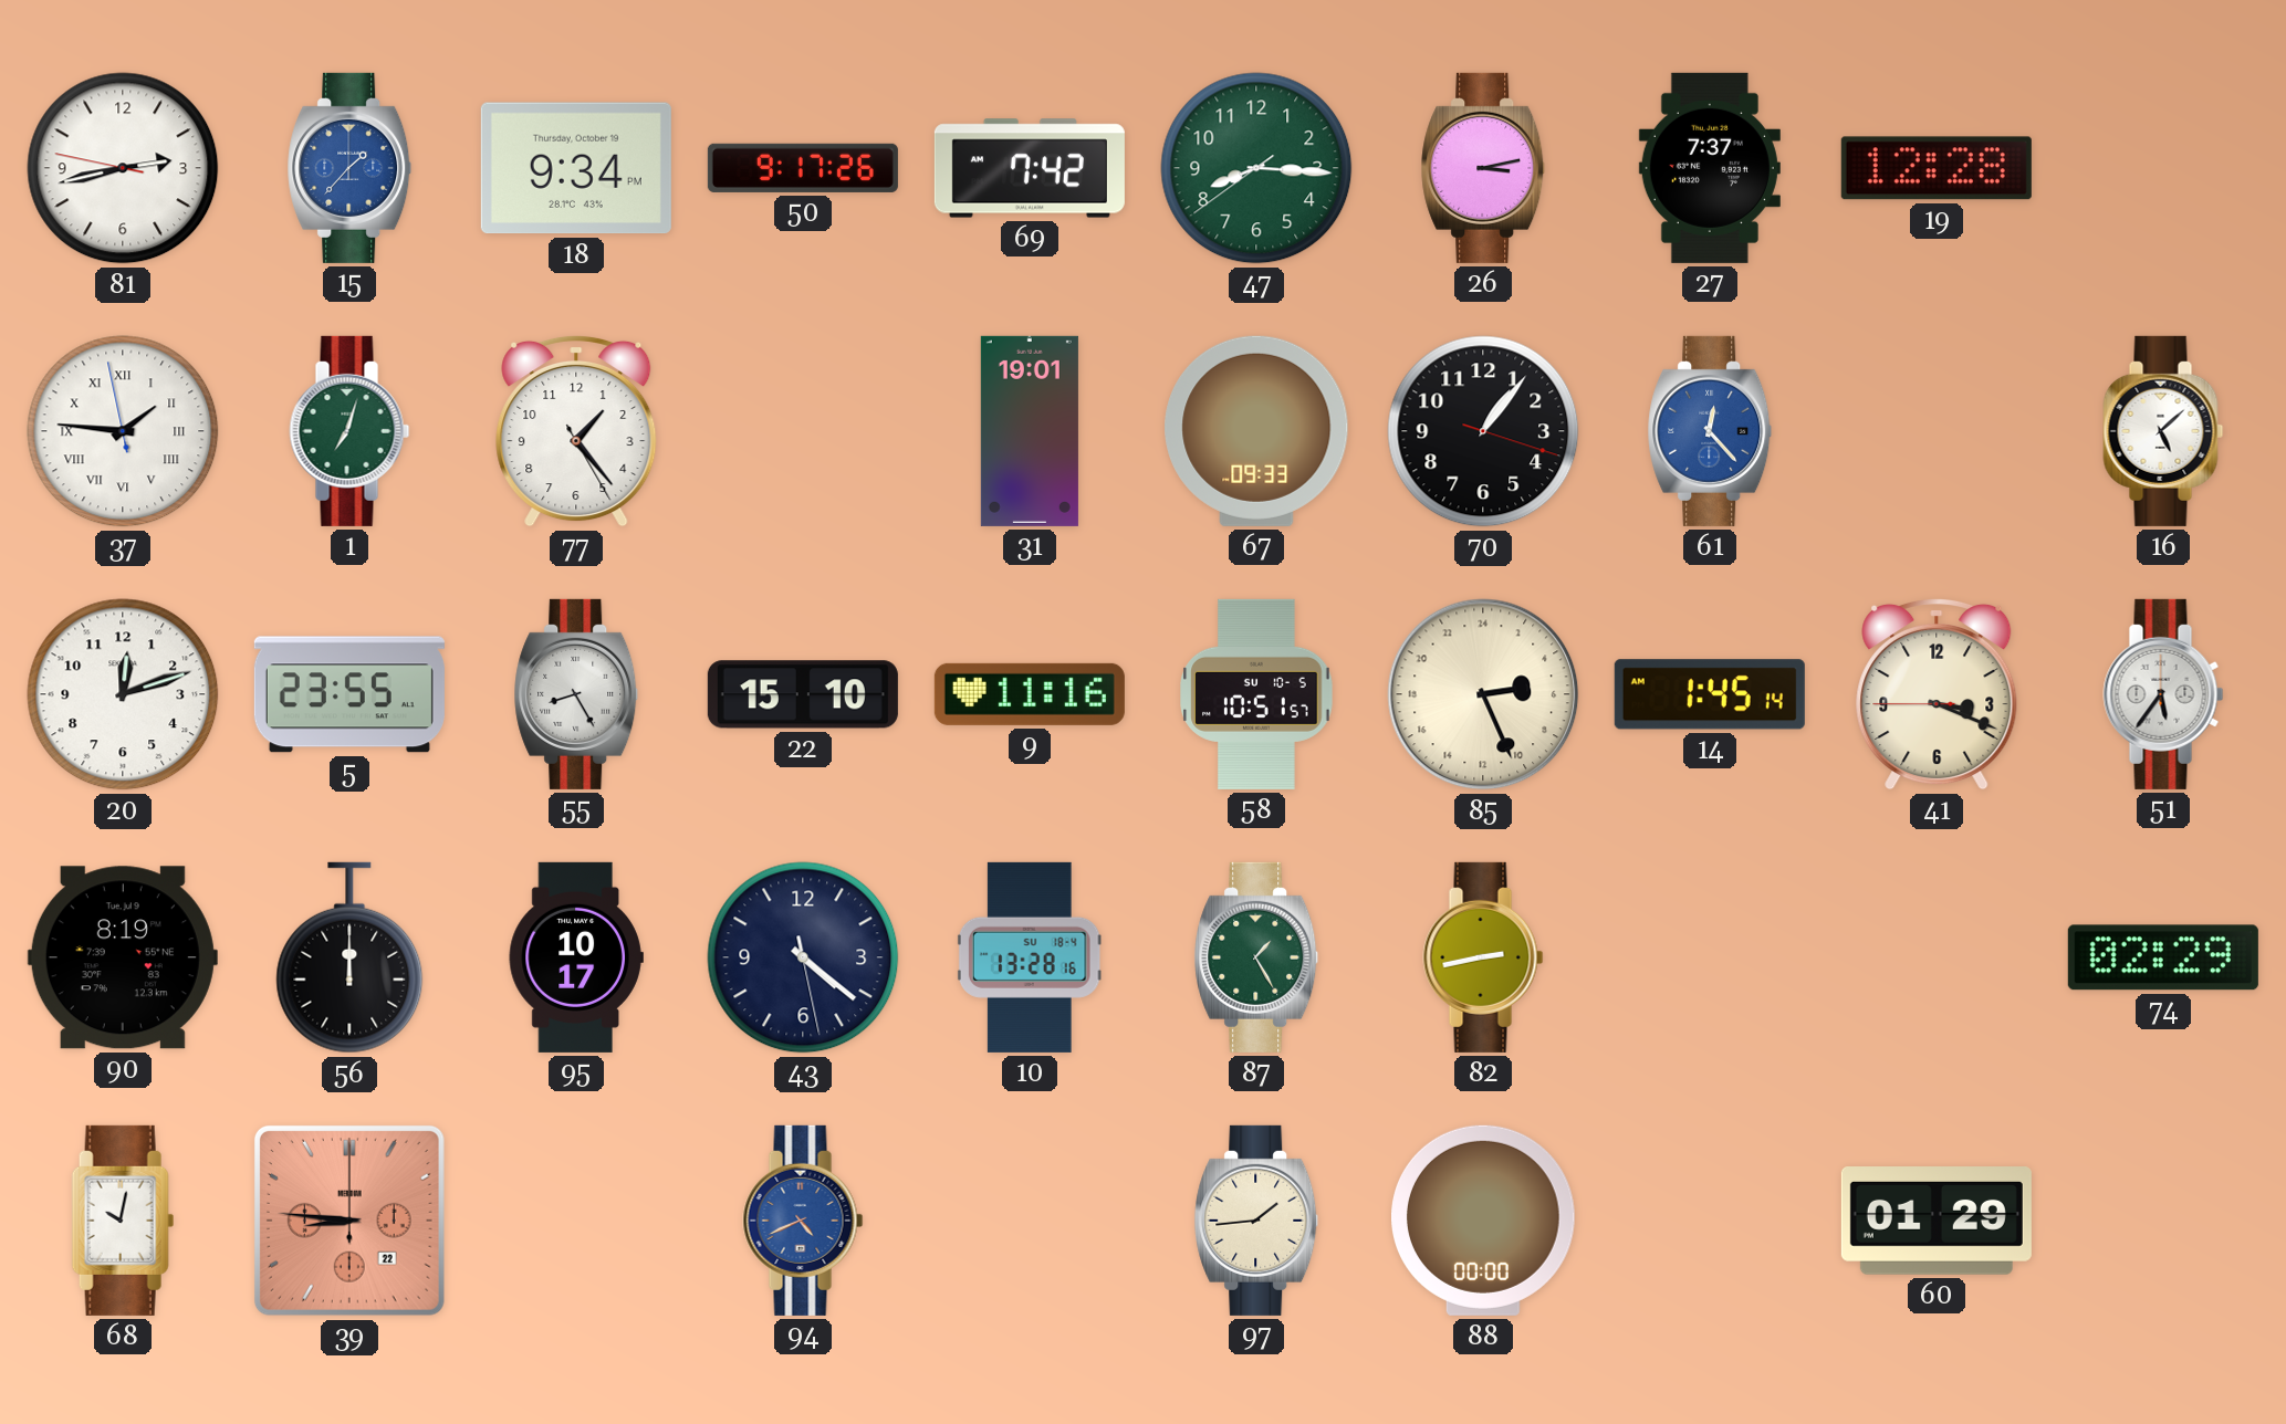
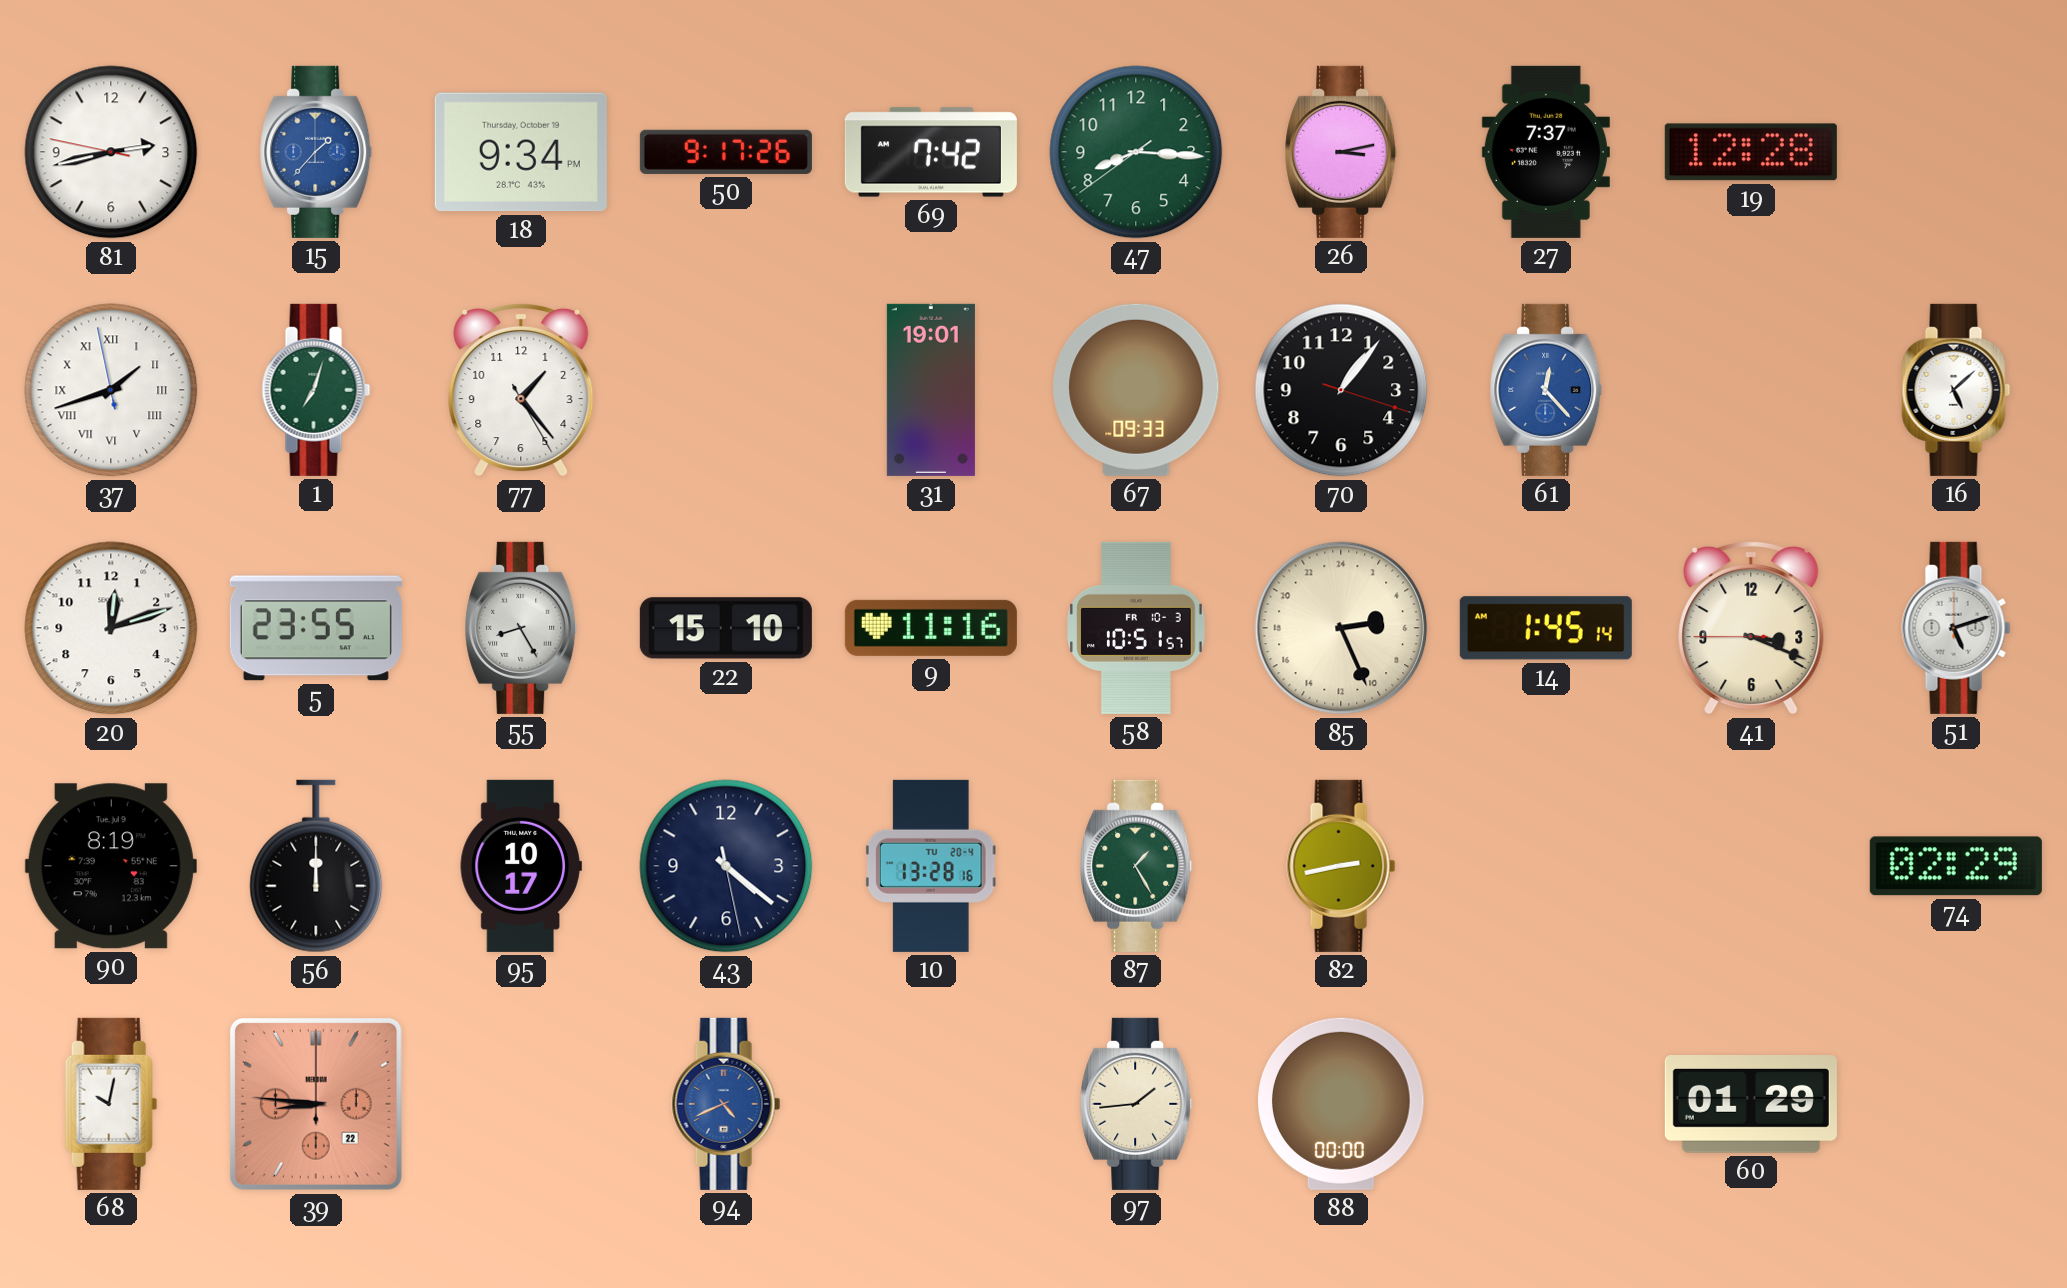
37: 1:45 -> 1:41 (111, 390)
58 date: SU 10-5 -> FR 10-3 (1136, 628)
51: 5:36 -> 5:12 (1956, 628)
10 date: SU 18-4 -> TU 20-4 (931, 866)
